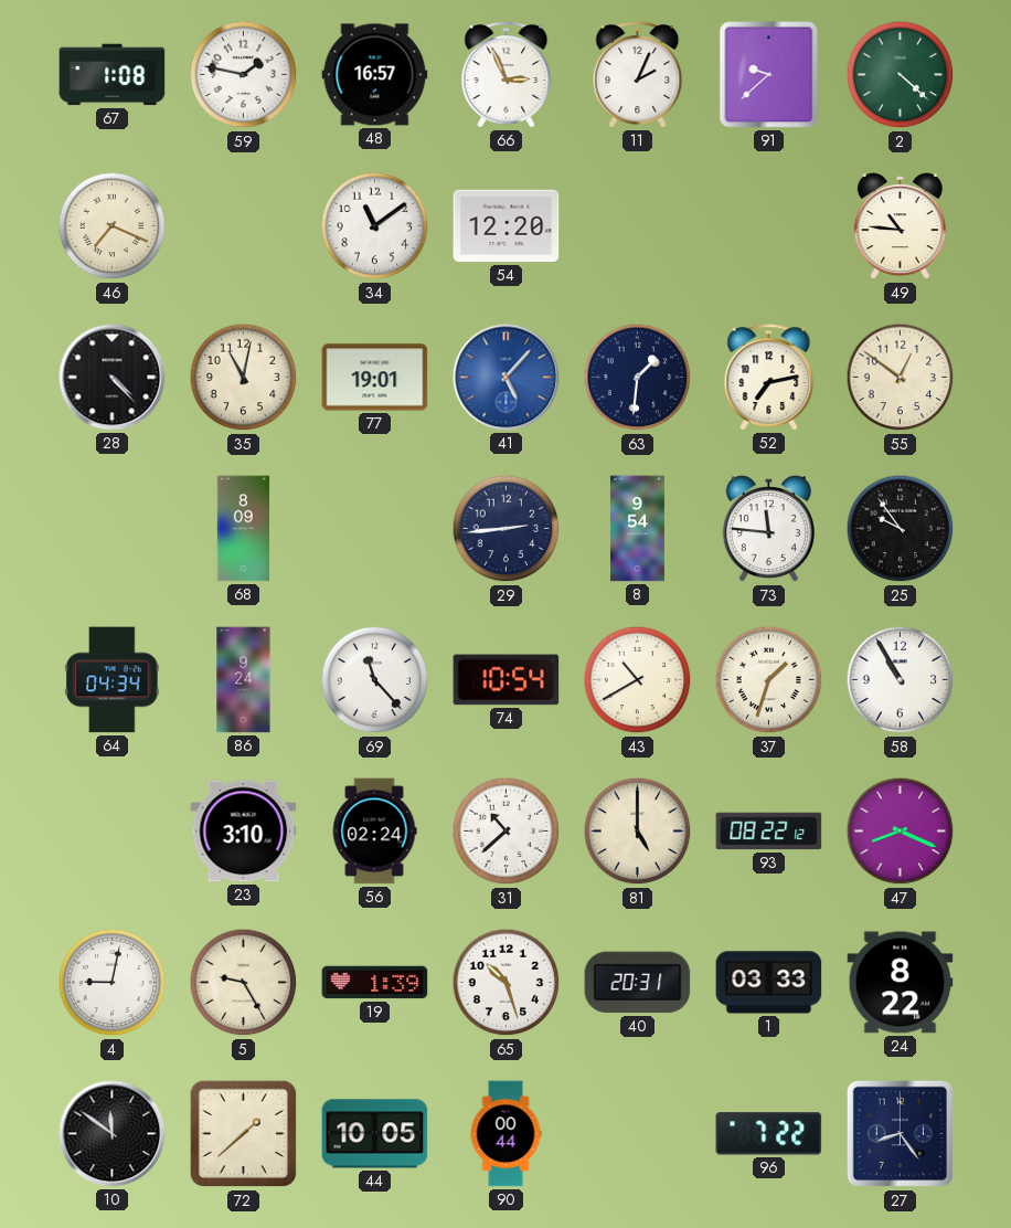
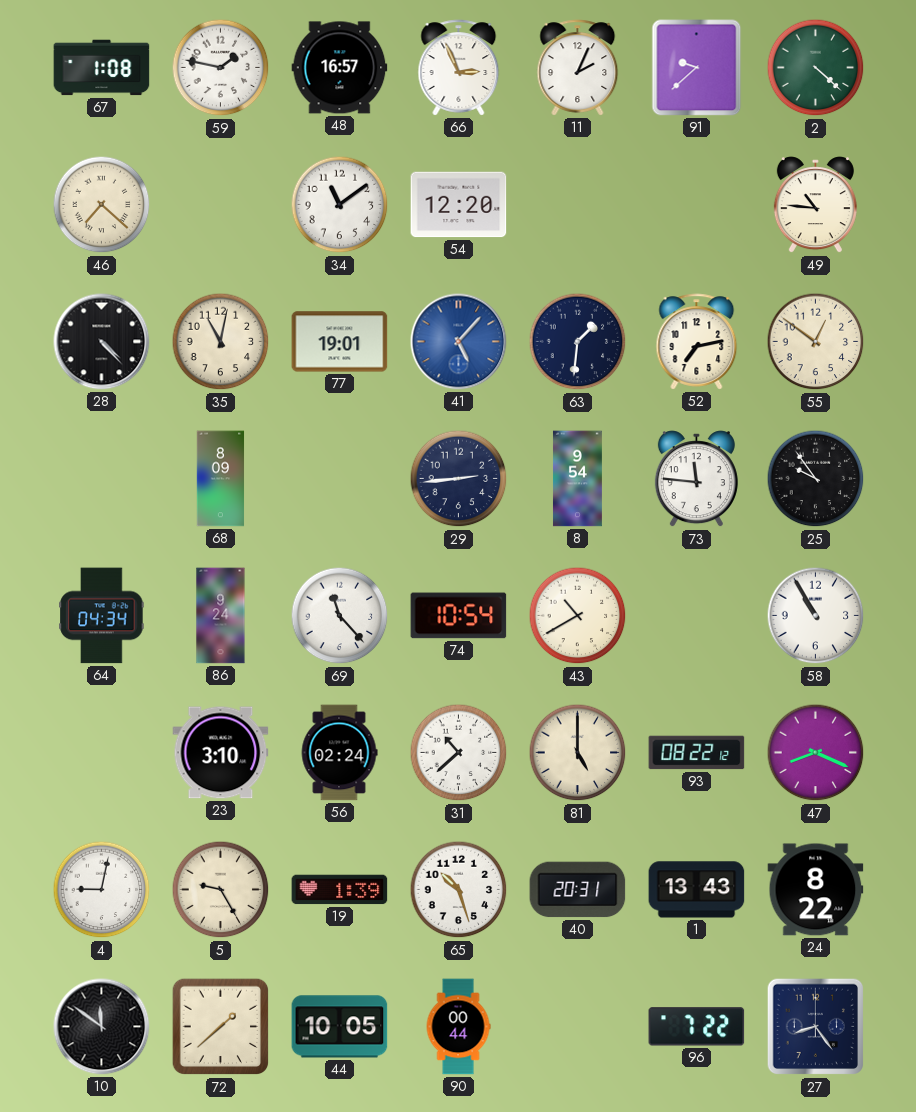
46: 7:19 -> 7:22 (102, 205)
37: 1:33 -> none (769, 680)
1: 03:33 -> 13:43 (697, 890)
